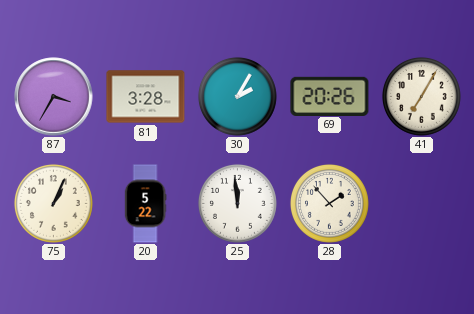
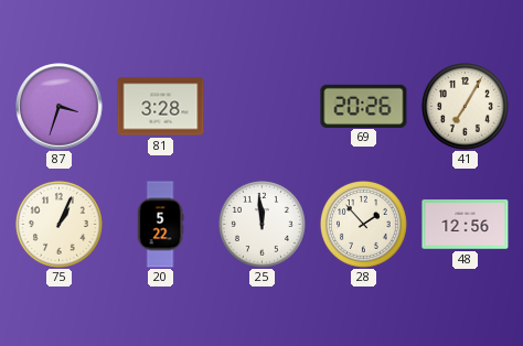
87: 3:35 -> 3:33 (60, 107)
30: 2:05 -> none (237, 96)
48: none -> 12:56 (466, 225)
